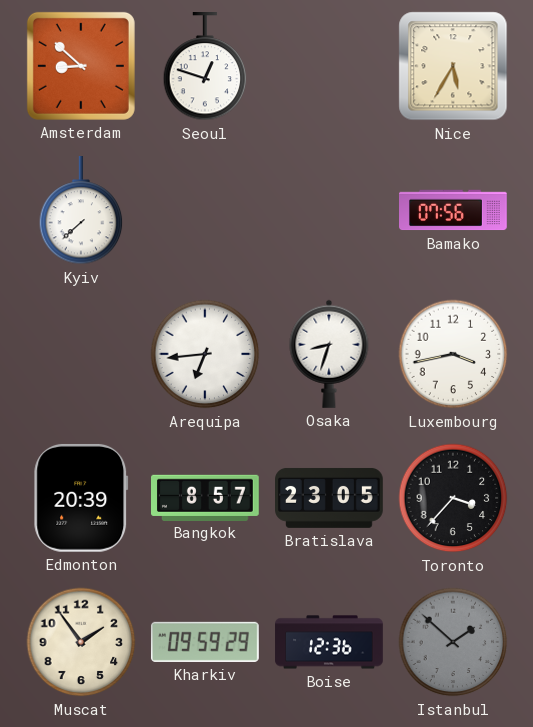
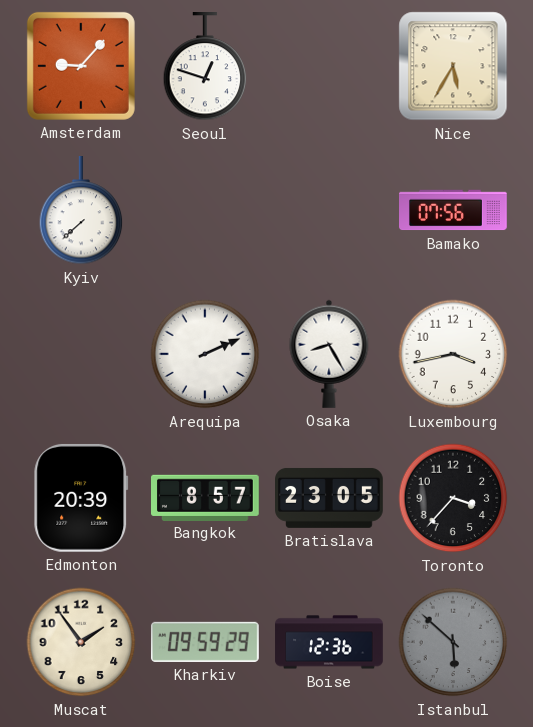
Amsterdam: 8:52 -> 9:07 (81, 66)
Arequipa: 6:44 -> 2:11 (205, 354)
Osaka: 8:33 -> 8:25 (329, 354)
Istanbul: 1:52 -> 5:52 (453, 642)
